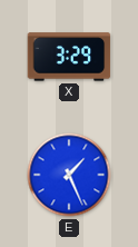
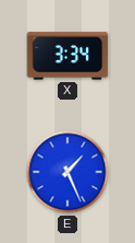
X: 3:29 -> 3:34 (67, 56)
